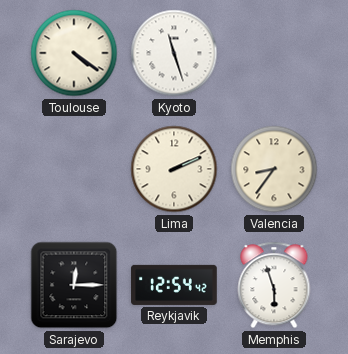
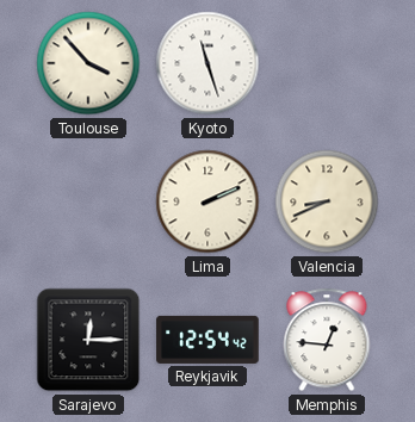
Toulouse: 4:21 -> 3:53 (88, 63)
Valencia: 8:36 -> 8:41 (327, 201)
Memphis: 5:57 -> 12:46 (327, 340)
